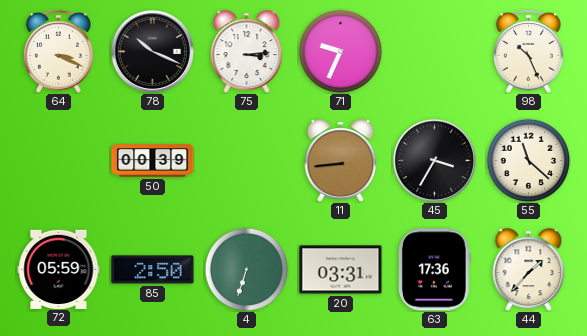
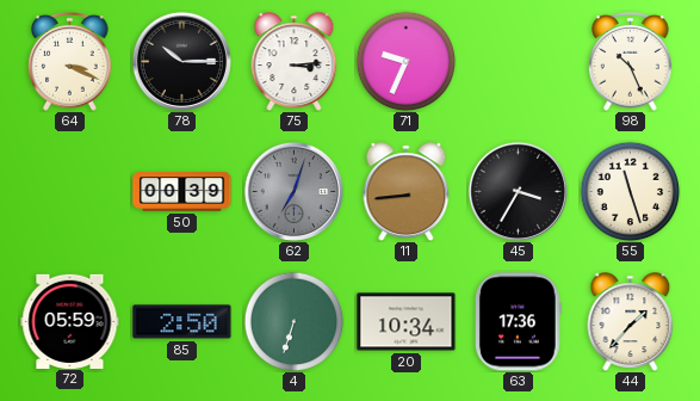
78: 10:19 -> 10:15 (181, 61)
62: none -> 7:03 (293, 191)
55: 11:22 -> 11:27 (630, 191)
20: 03:31 -> 10:34 (407, 322)
